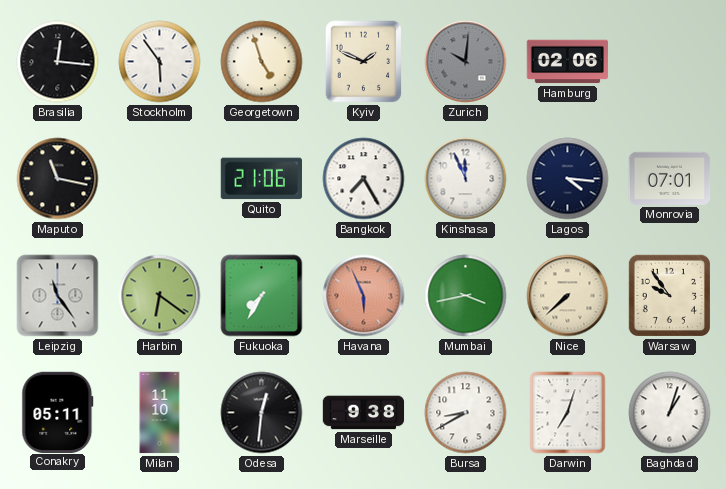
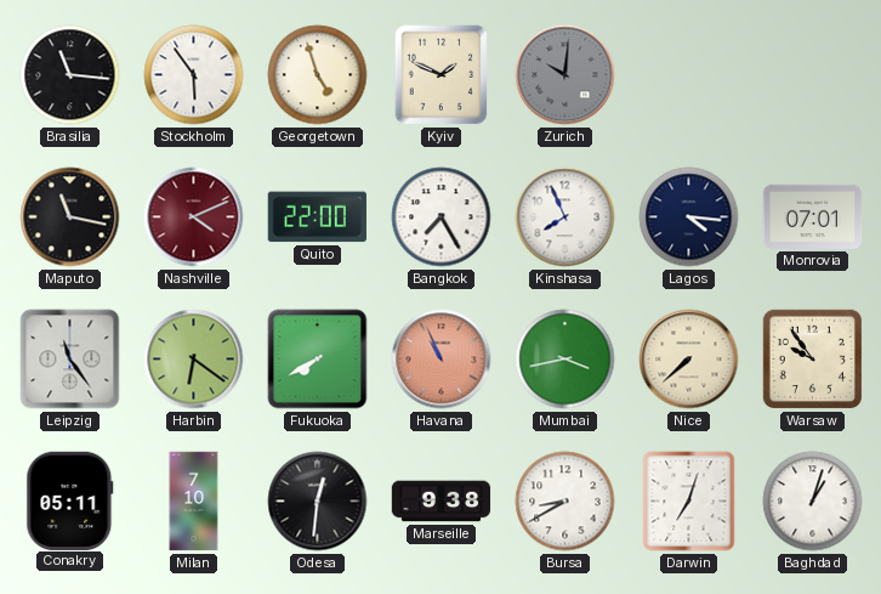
Brasilia: 12:16 -> 11:16 (70, 75)
Hamburg: 02:06 -> none (568, 62)
Nashville: none -> 4:11 (194, 217)
Quito: 21:06 -> 22:00 (317, 217)
Kinshasa: 11:56 -> 7:56 (565, 217)
Fukuoka: 7:35 -> 7:40 (318, 360)
Havana: 5:56 -> 10:56 (442, 360)
Milan: 11:10 -> 7:10 (194, 502)
